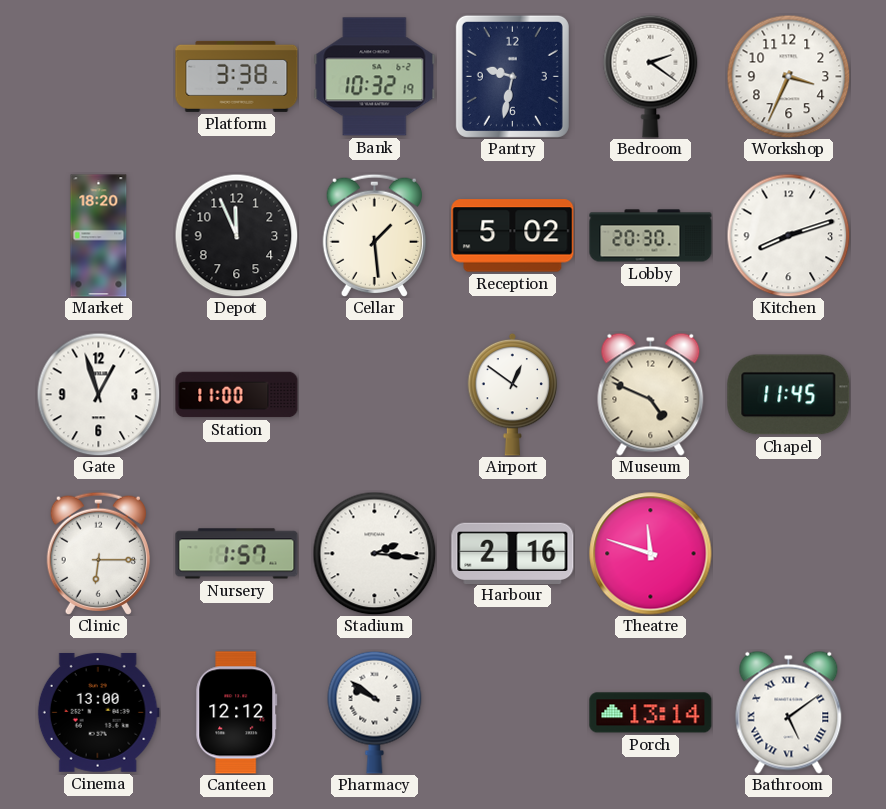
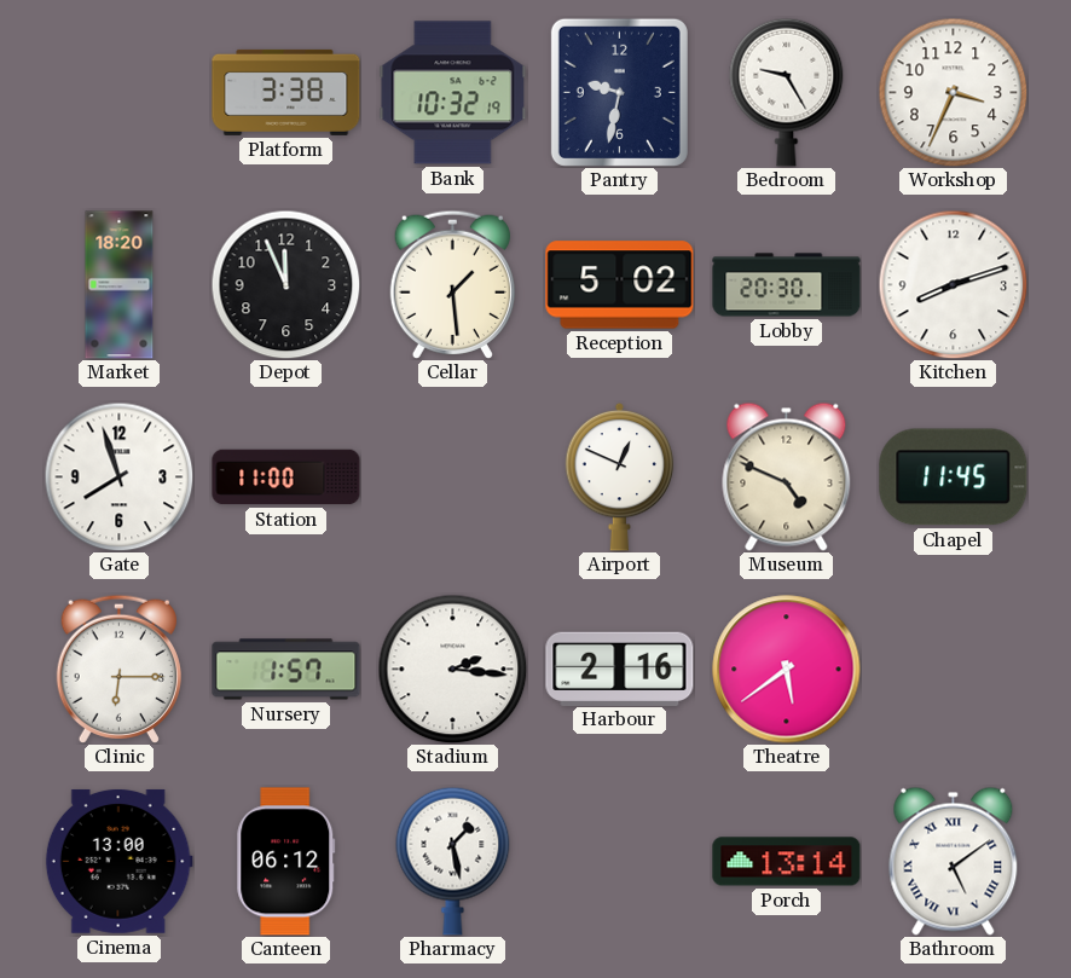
Bedroom: 2:21 -> 9:25 (787, 92)
Gate: 12:57 -> 7:57 (118, 476)
Airport: 12:51 -> 12:49 (620, 476)
Theatre: 11:48 -> 5:39 (787, 670)
Canteen: 12:12 -> 06:12 (286, 862)
Pharmacy: 9:51 -> 1:28 (453, 861)
